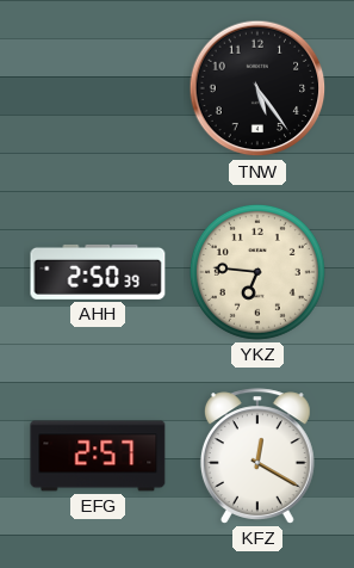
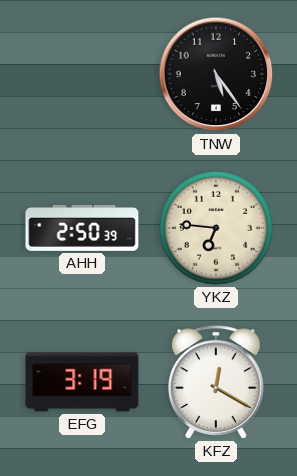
EFG: 2:57 -> 3:19 (82, 382)
